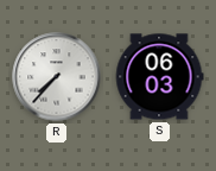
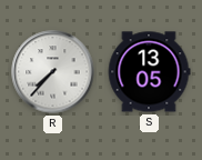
S: 06:03 -> 13:05 (149, 72)
